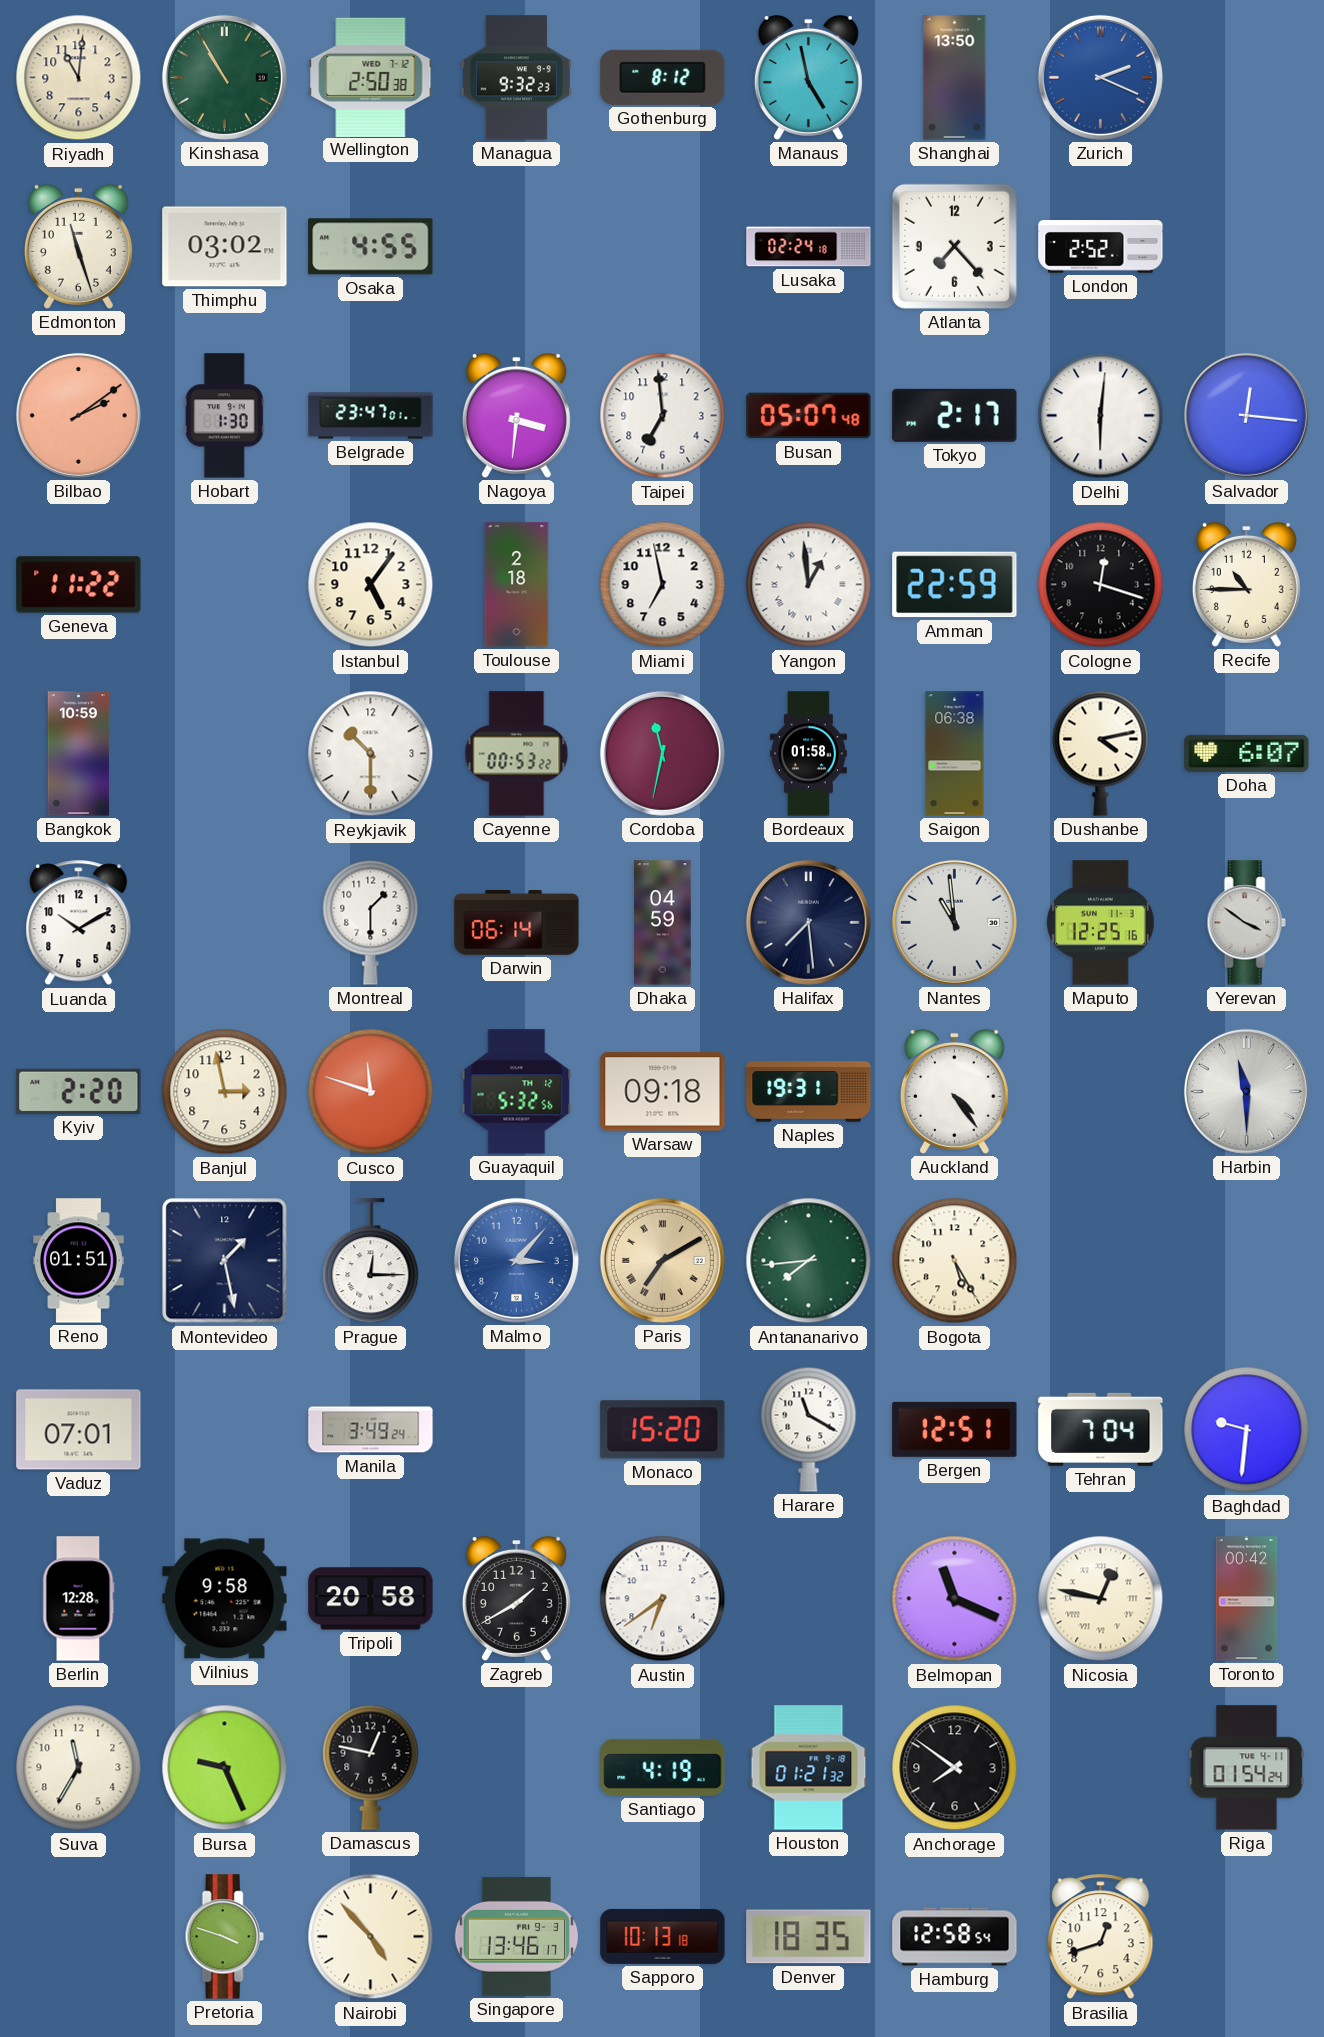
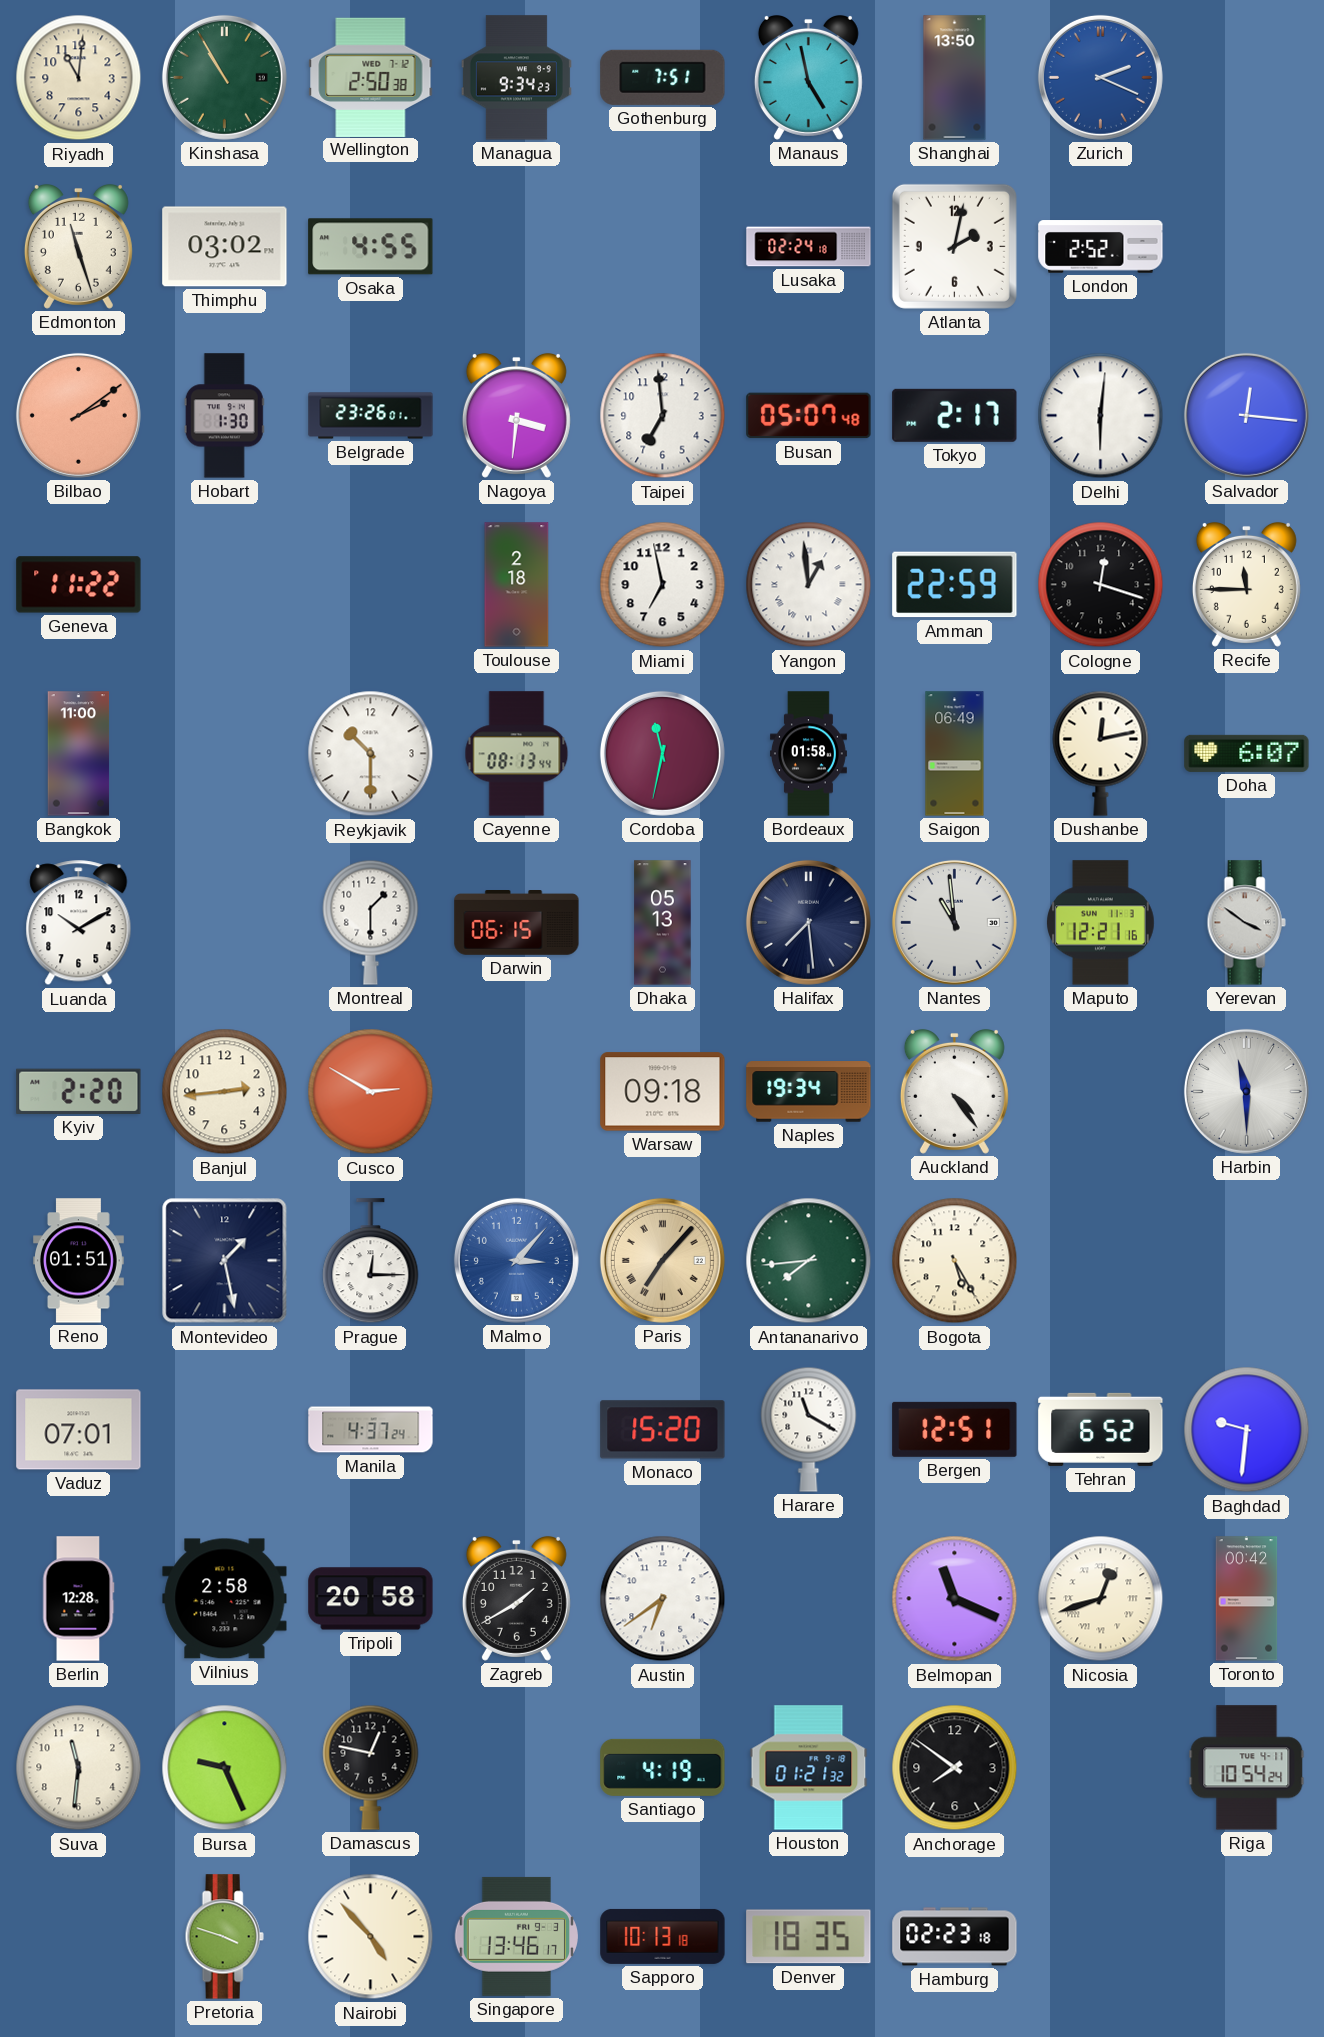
Managua: 9:32 -> 9:34 (516, 78)
Gothenburg: 8:12 -> 7:51 (663, 77)
Atlanta: 7:23 -> 2:02 (954, 246)
Belgrade: 23:47 -> 23:26 (371, 416)
Istanbul: 5:06 -> none (371, 585)
Recife: 10:45 -> 11:45 (1246, 584)
Bangkok: 10:59 -> 11:00 (79, 754)
Cayenne: 00:53 -> 08:13 (517, 754)
Saigon: 06:38 -> 06:49 (955, 754)
Dushanbe: 4:13 -> 12:13 (1101, 753)
Darwin: 06:14 -> 06:15 (517, 923)
Dhaka: 04:59 -> 05:13 (663, 923)
Maputo: 12:25 -> 12:21 (1101, 923)
Banjul: 2:58 -> 2:44 (225, 1092)
Cusco: 11:48 -> 2:50 (371, 1092)
Guayaquil: 5:32 -> none (517, 1092)
Naples: 19:31 -> 19:34 (809, 1092)
Paris: 7:10 -> 7:07 (662, 1260)
Manila: 3:49 -> 4:37 (371, 1430)
Tehran: 7:04 -> 6:52 (1101, 1429)
Vilnius: 9:58 -> 2:58 (225, 1599)
Nicosia: 12:47 -> 12:42 (1101, 1599)
Suva: 11:35 -> 11:31 (79, 1768)
Riga: 01:54 -> 10:54 (1247, 1768)
Hamburg: 12:58 -> 02:23 (955, 1937)
Brasilia: 12:42 -> none (1101, 1937)
